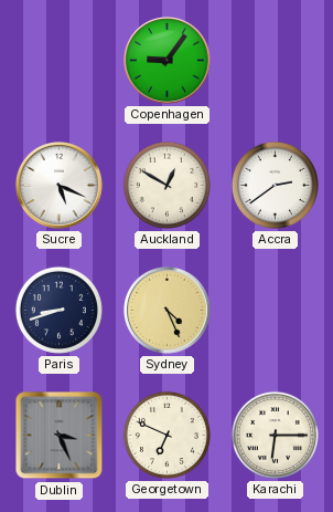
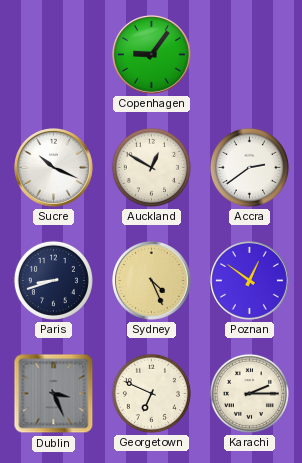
Sucre: 5:19 -> 10:19 (54, 168)
Poznan: none -> 12:51 (250, 281)
Karachi: 6:15 -> 2:15 (249, 393)
